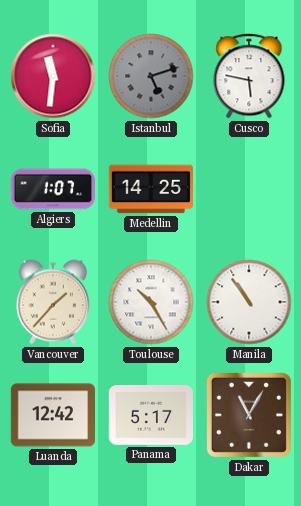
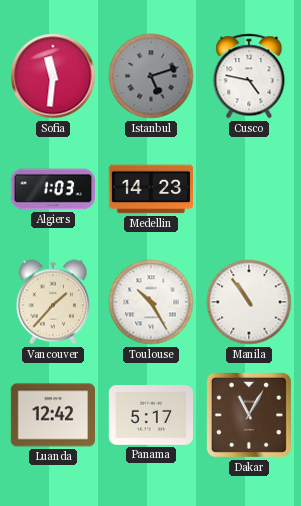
Cusco: 5:47 -> 4:47 (249, 76)
Algiers: 1:07 -> 1:03 (52, 189)
Medellin: 14:25 -> 14:23 (150, 189)
